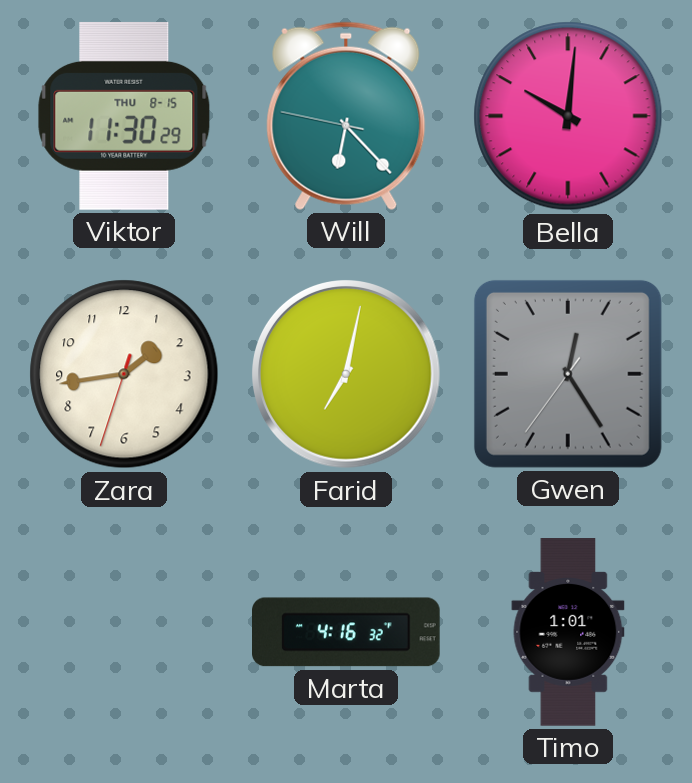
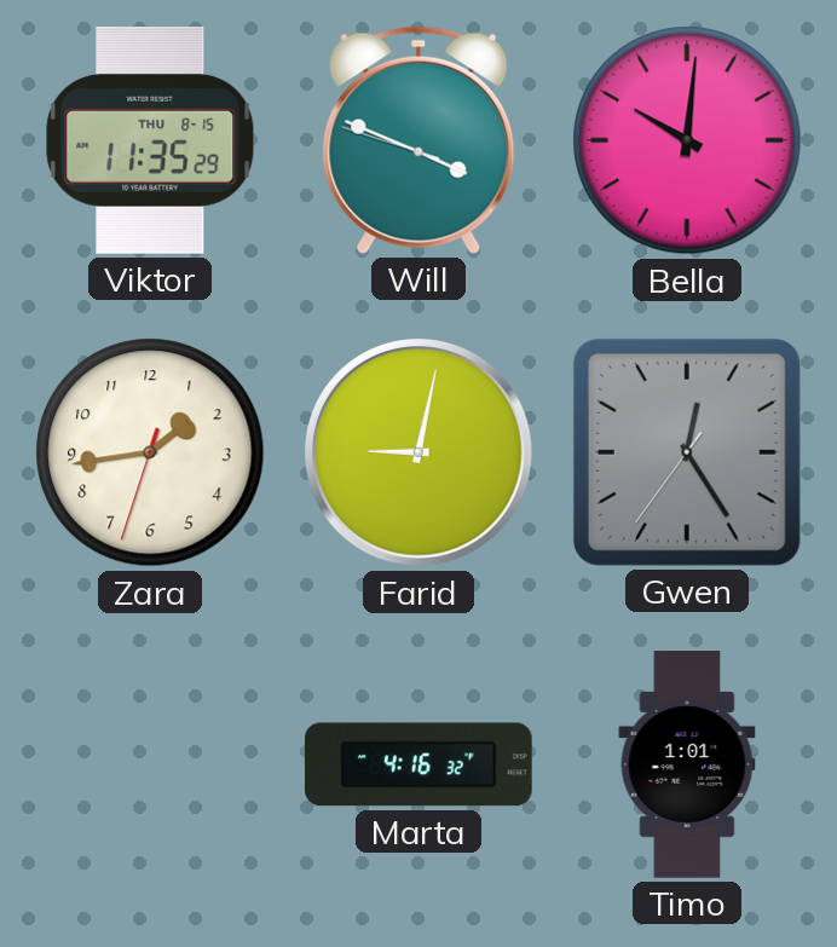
Viktor: 11:30 -> 11:35 (150, 140)
Will: 6:22 -> 3:48 (418, 140)
Farid: 7:02 -> 9:02 (420, 454)
